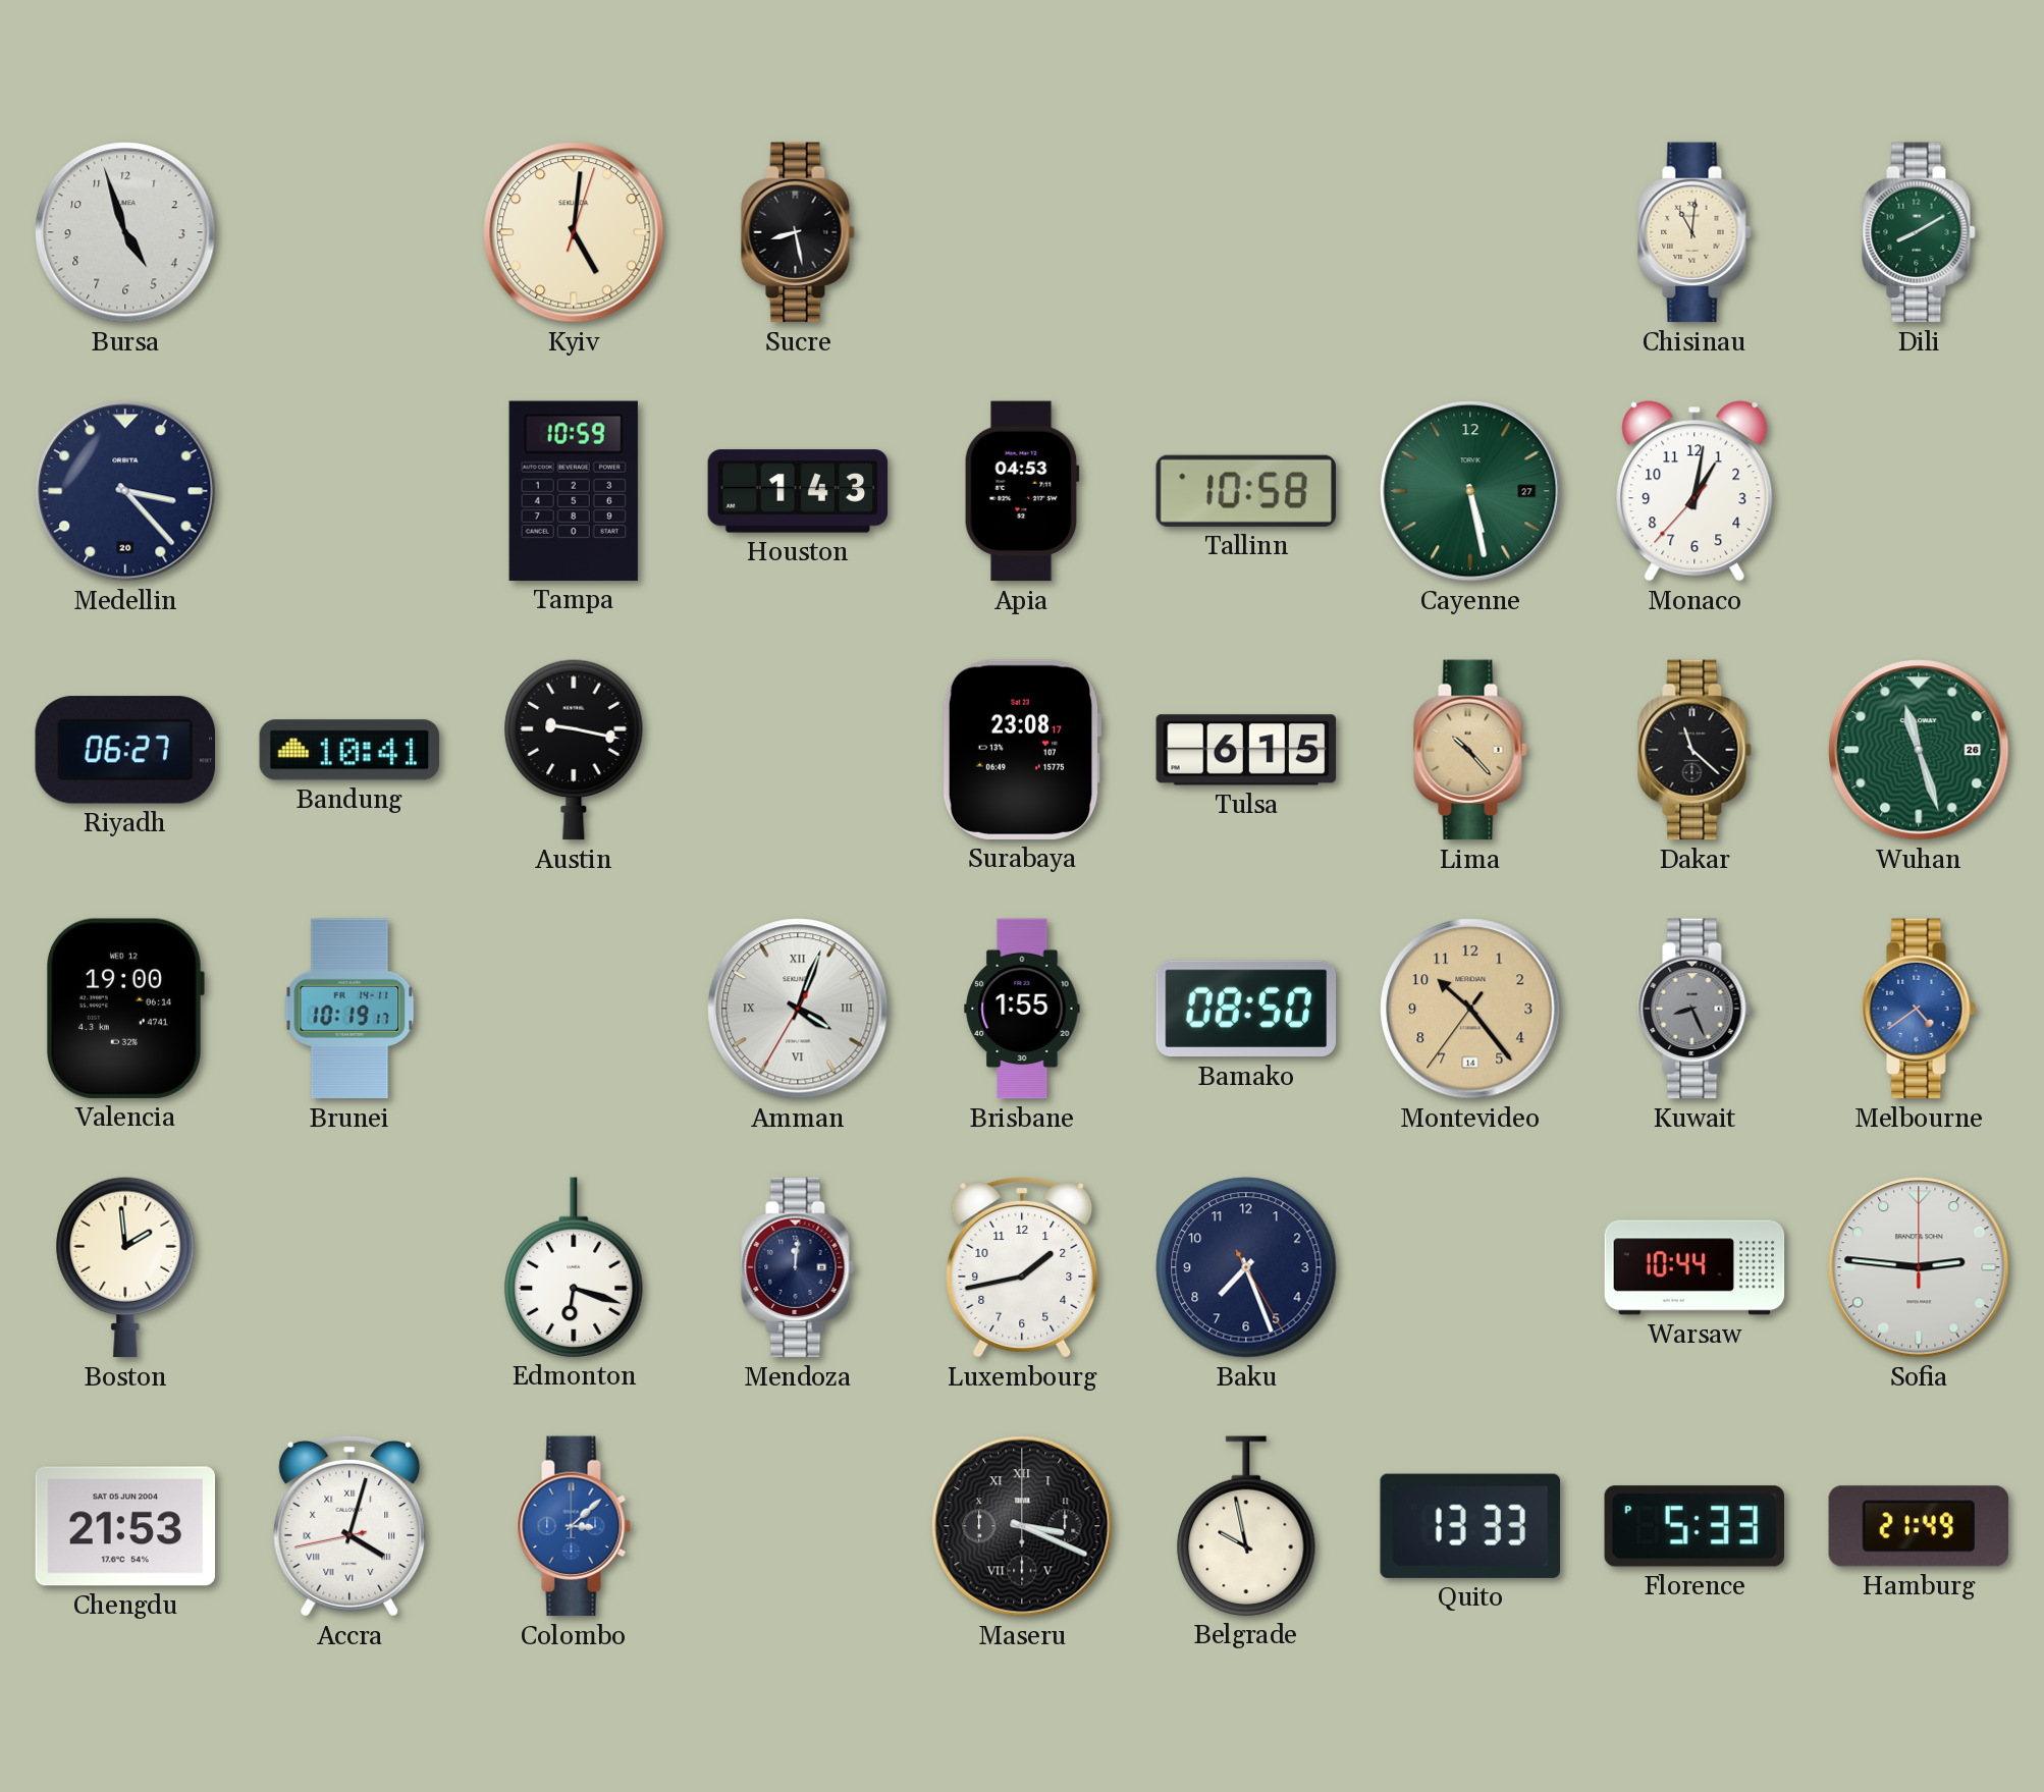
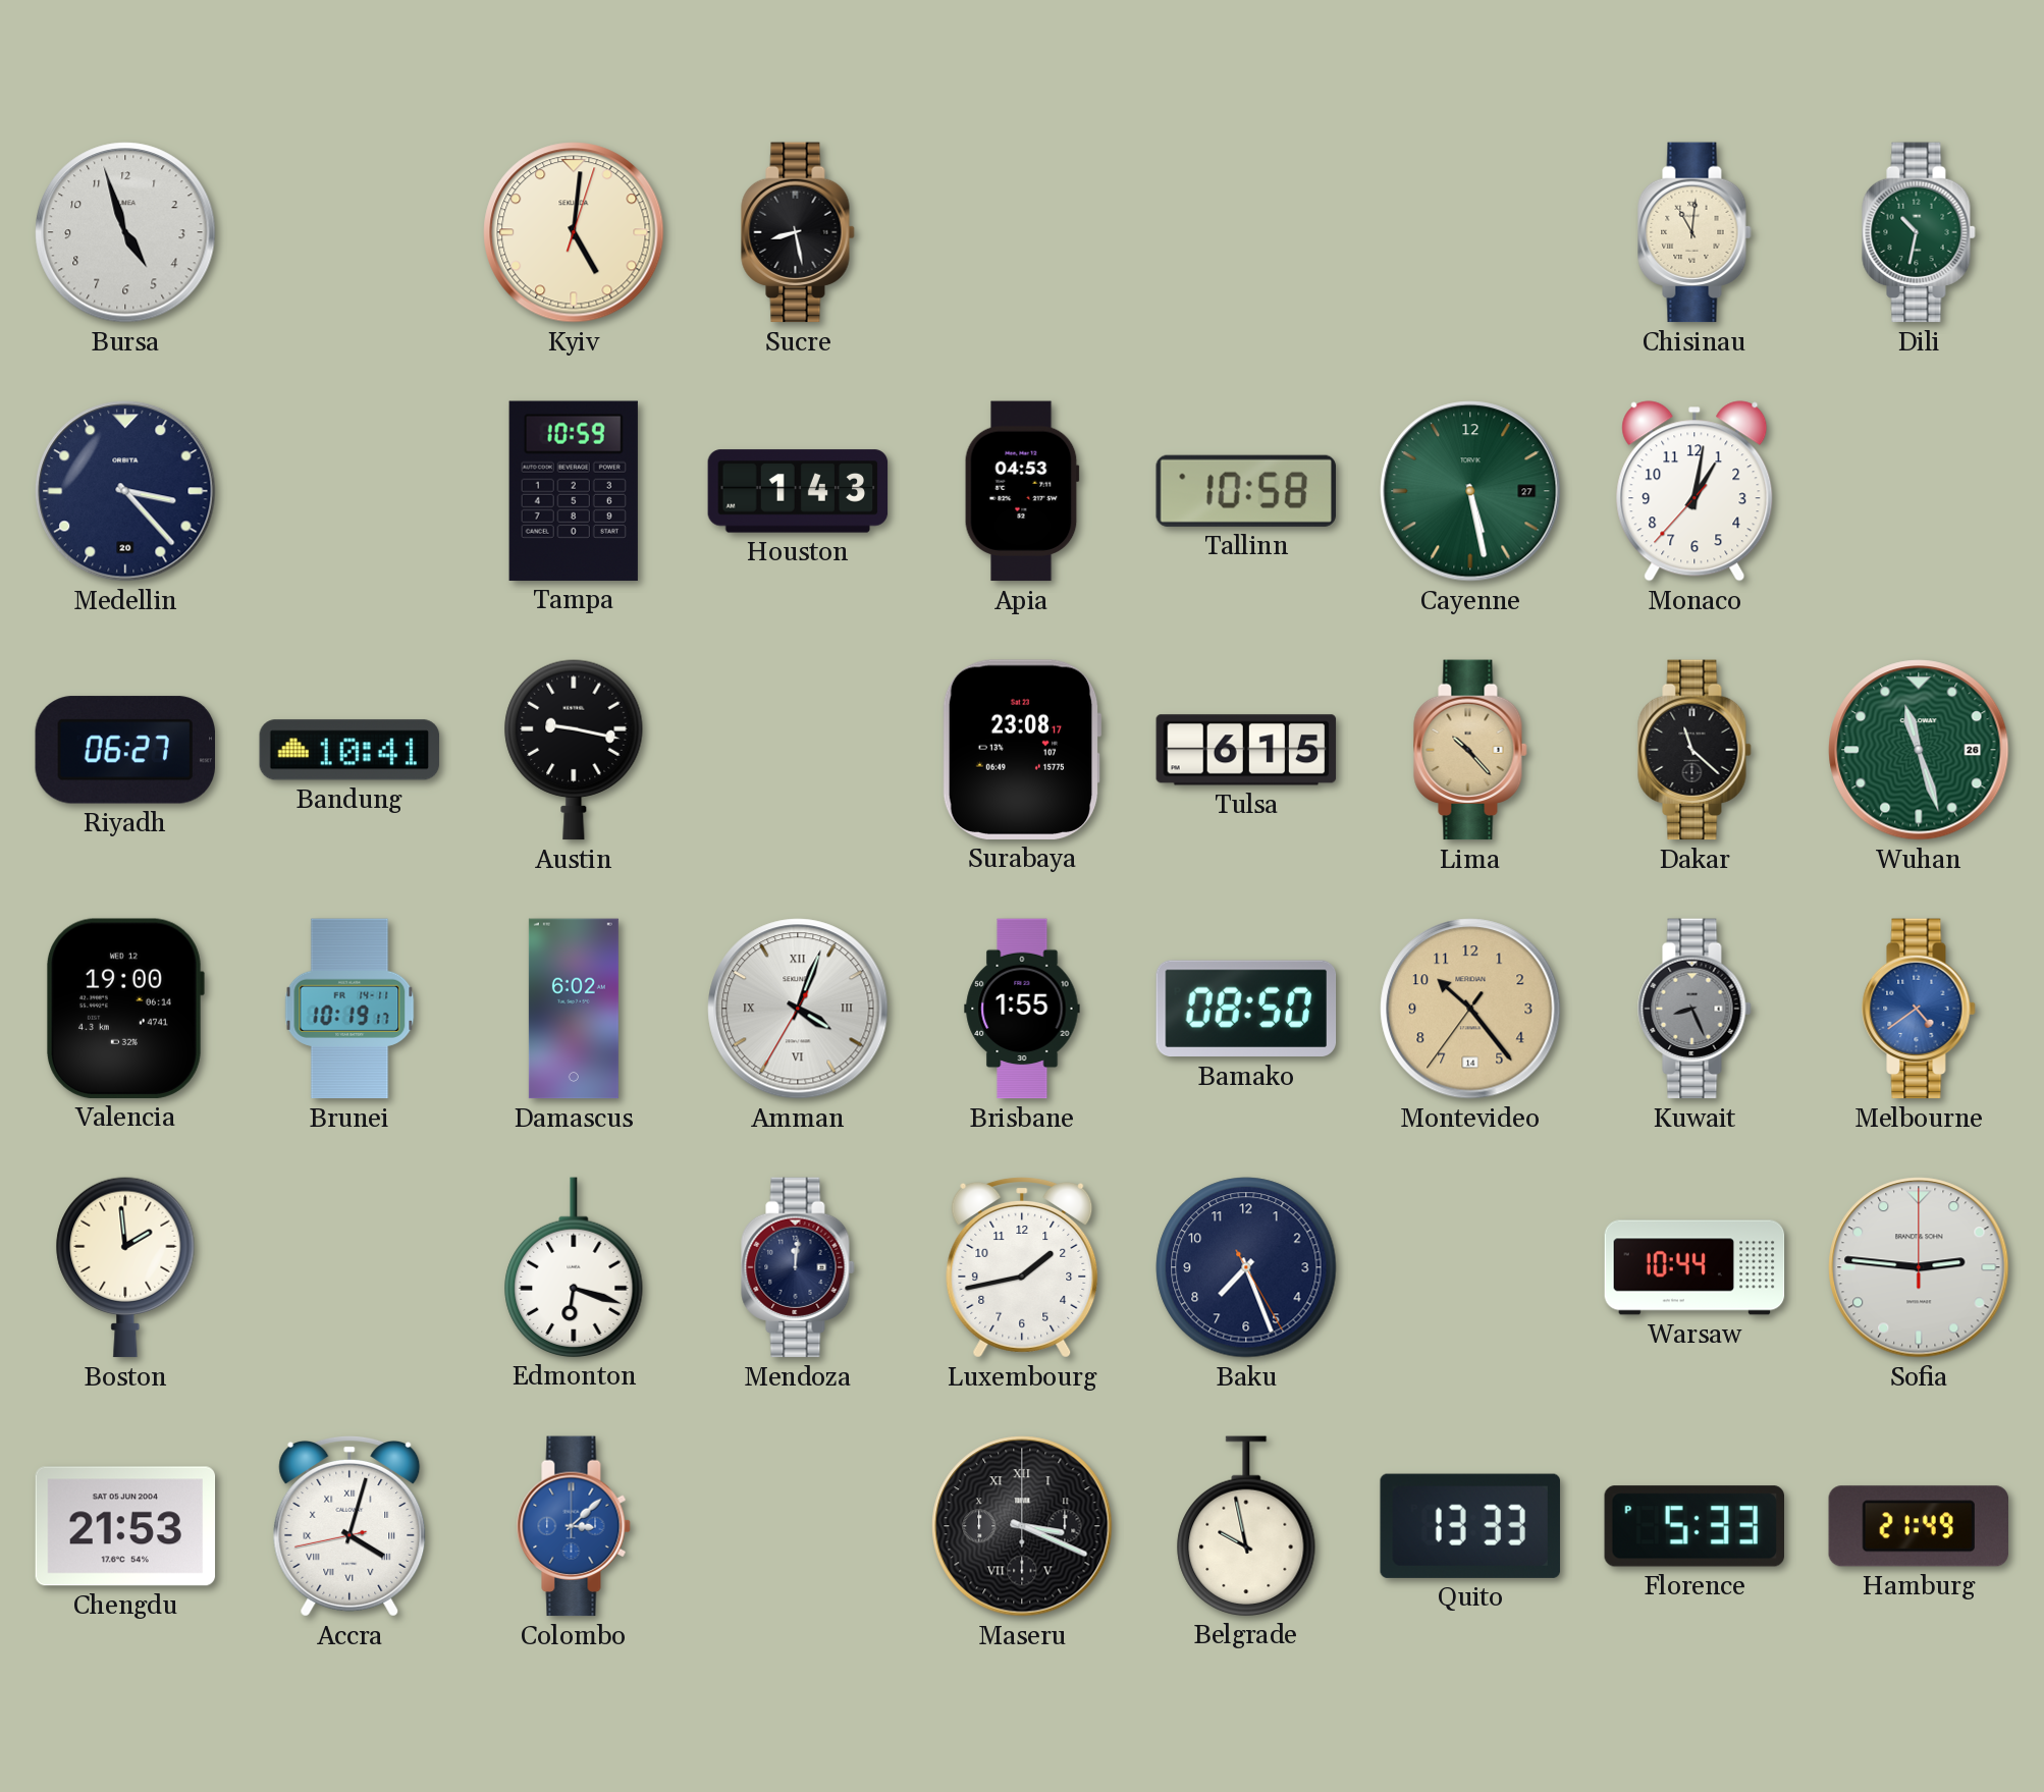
Dili: 8:10 -> 10:32 (1919, 232)
Damascus: none -> 6:02 (574, 1009)
